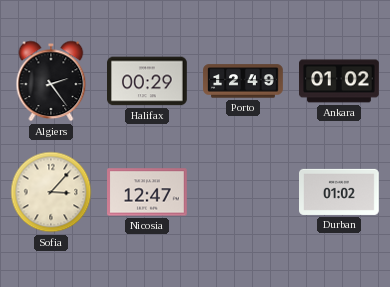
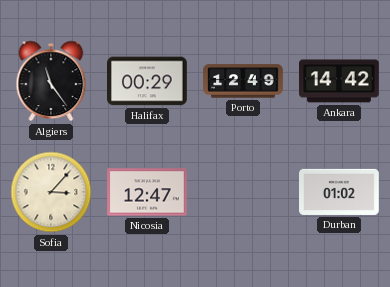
Algiers: 2:24 -> 11:24 (51, 81)
Ankara: 01:02 -> 14:42 (340, 81)
